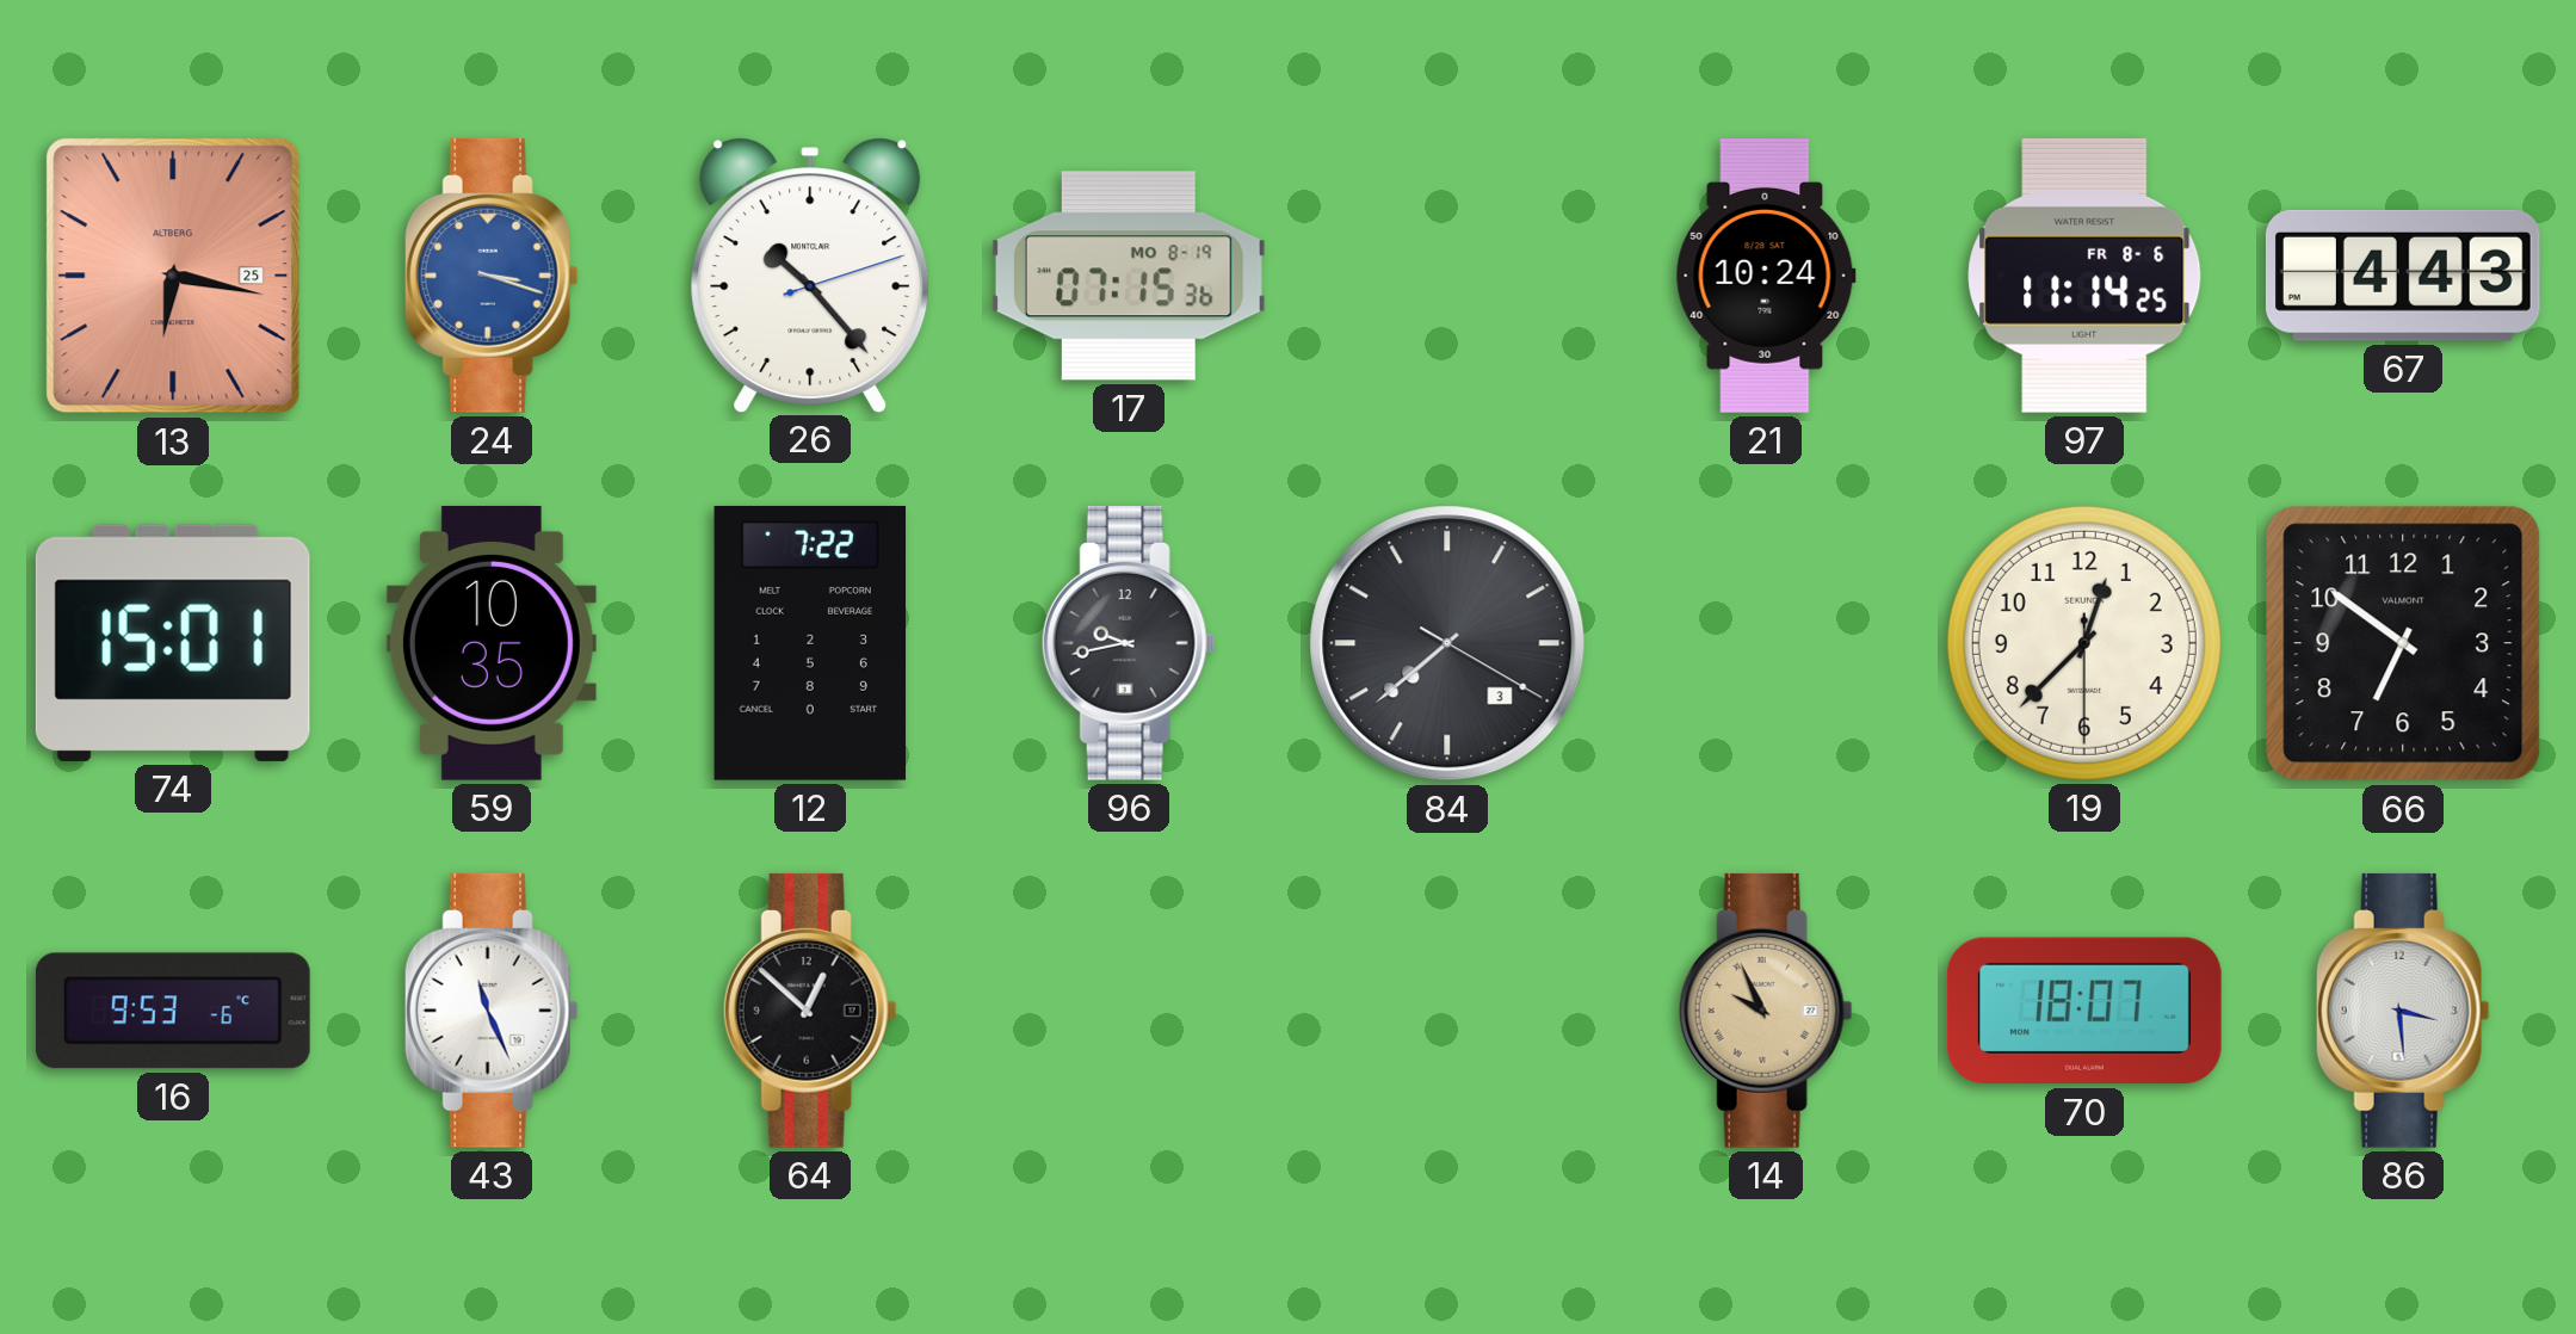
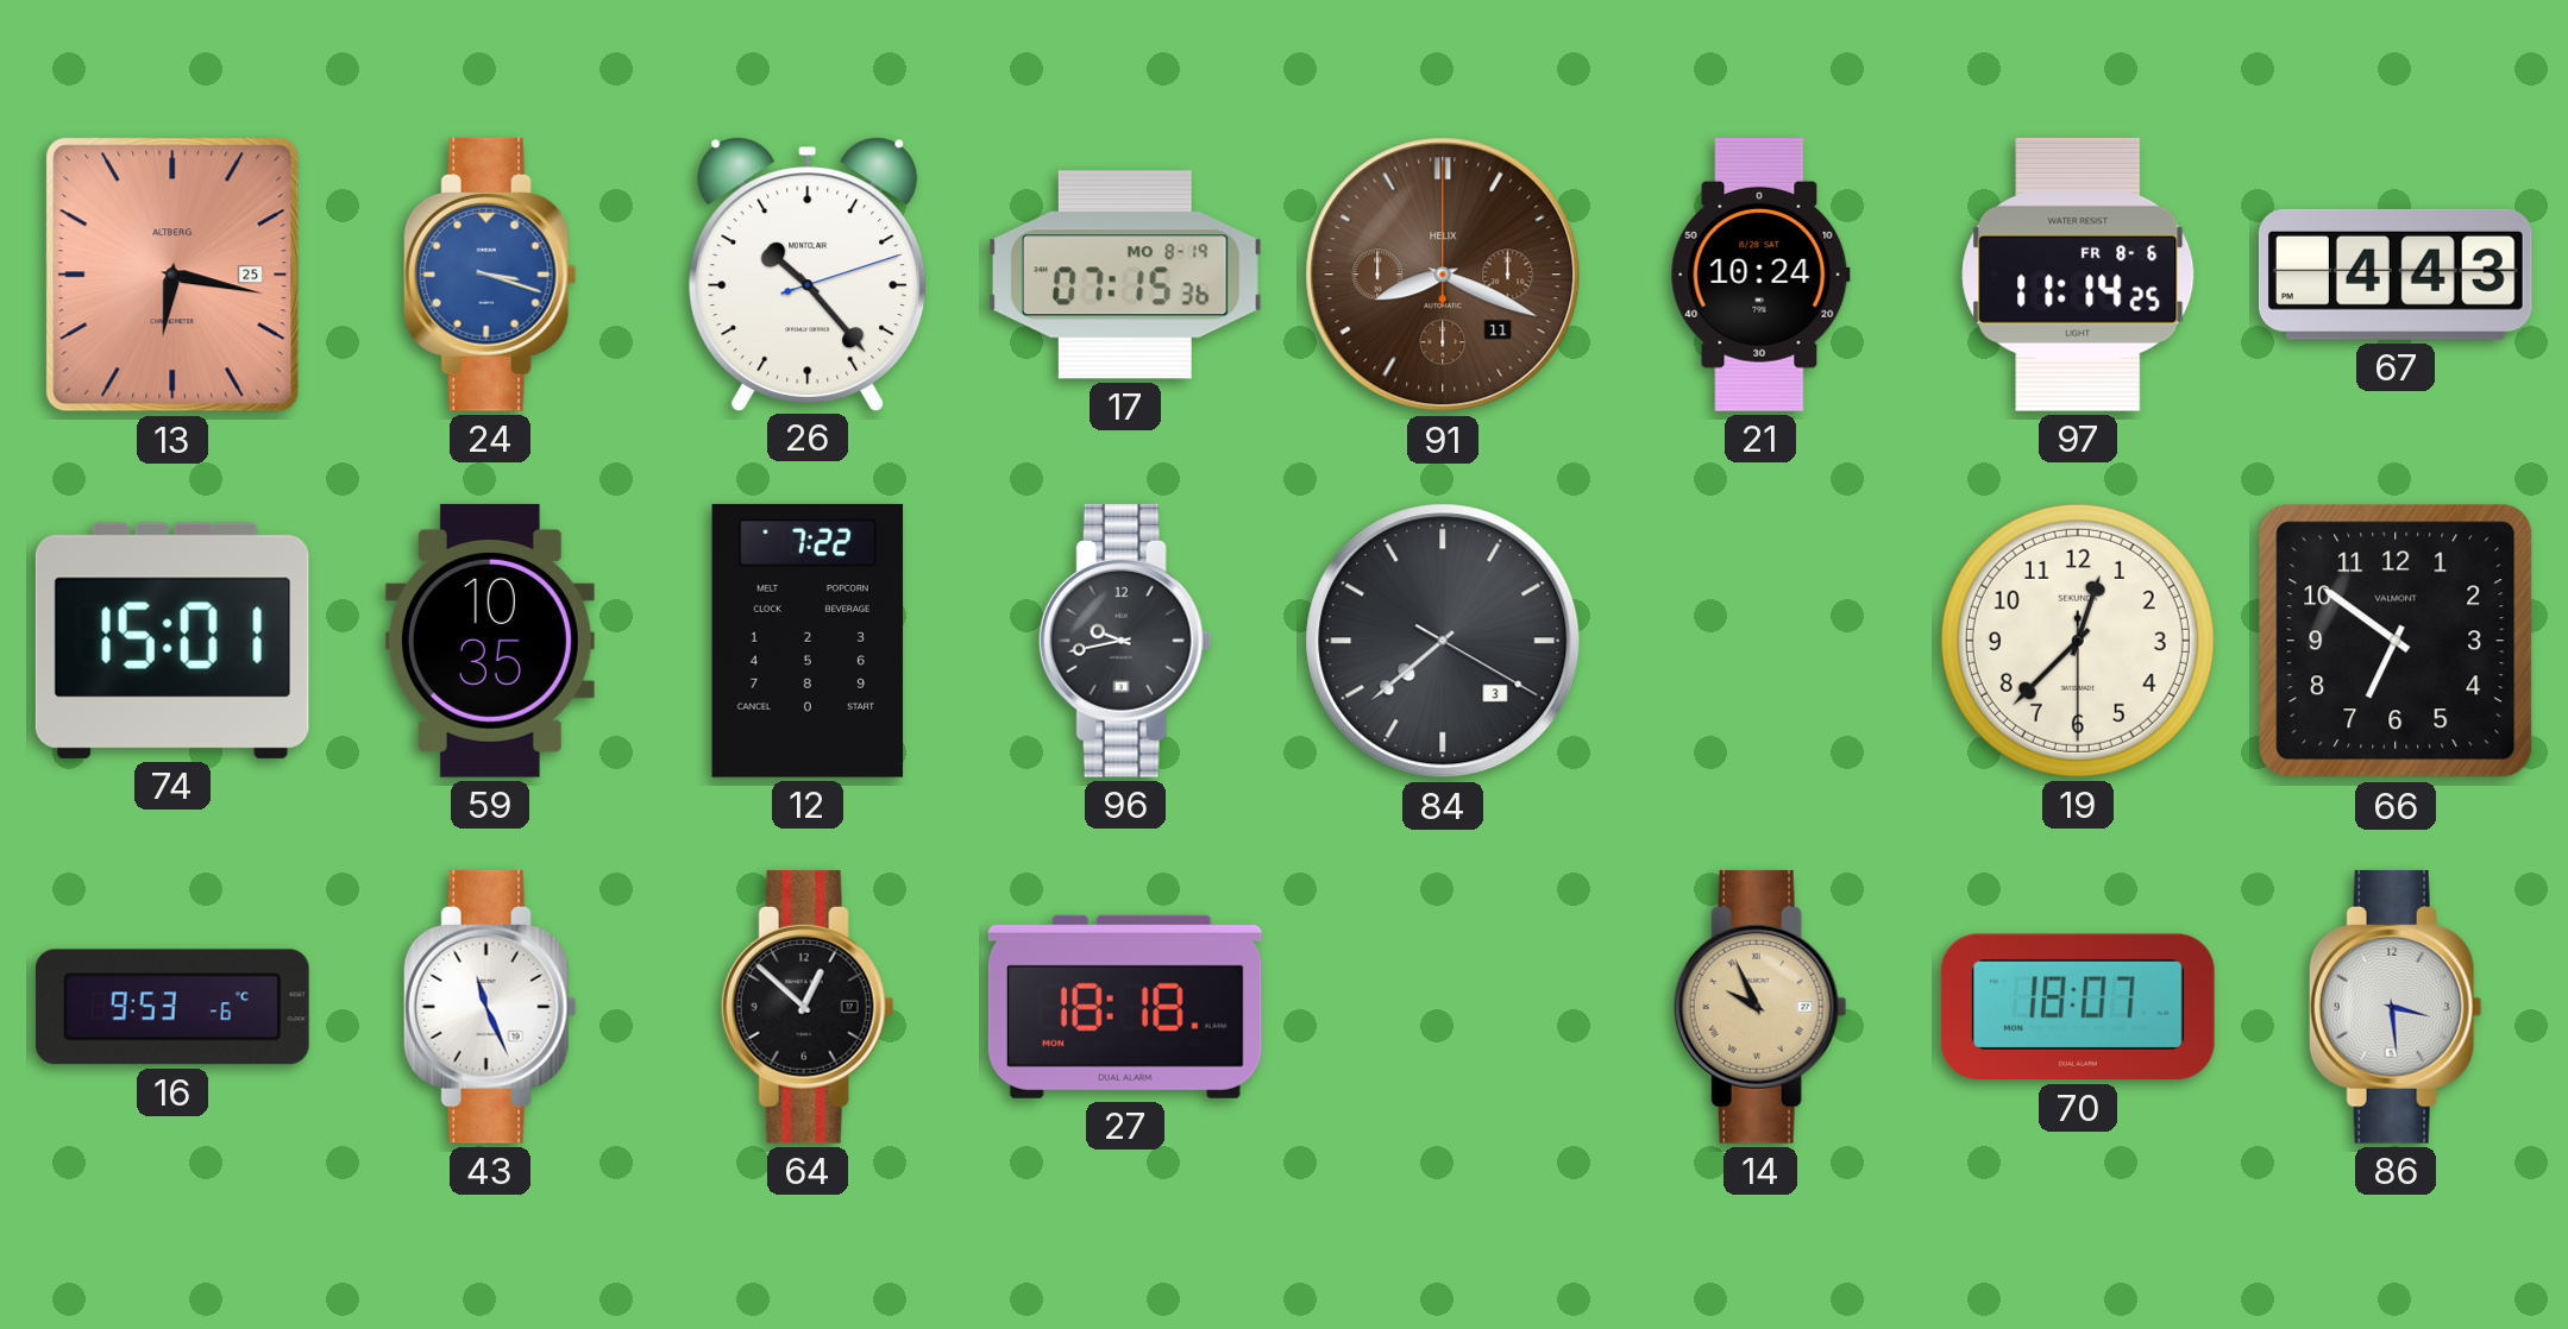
91: none -> 8:19 (1443, 275)
27: none -> 18:18 (1125, 1007)
